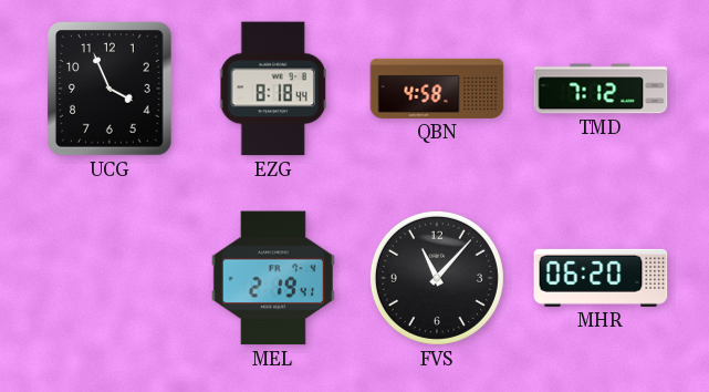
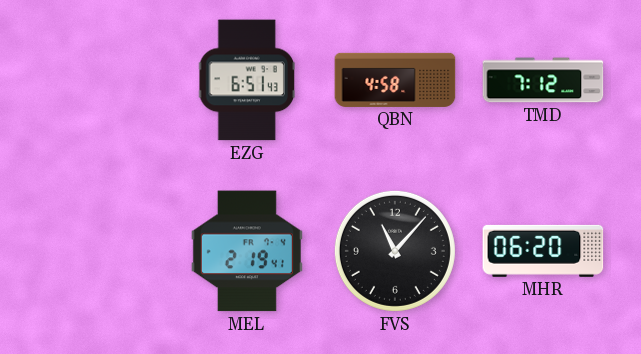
UCG: 3:56 -> none (111, 90)
EZG: 8:18 -> 6:51 (247, 80)
